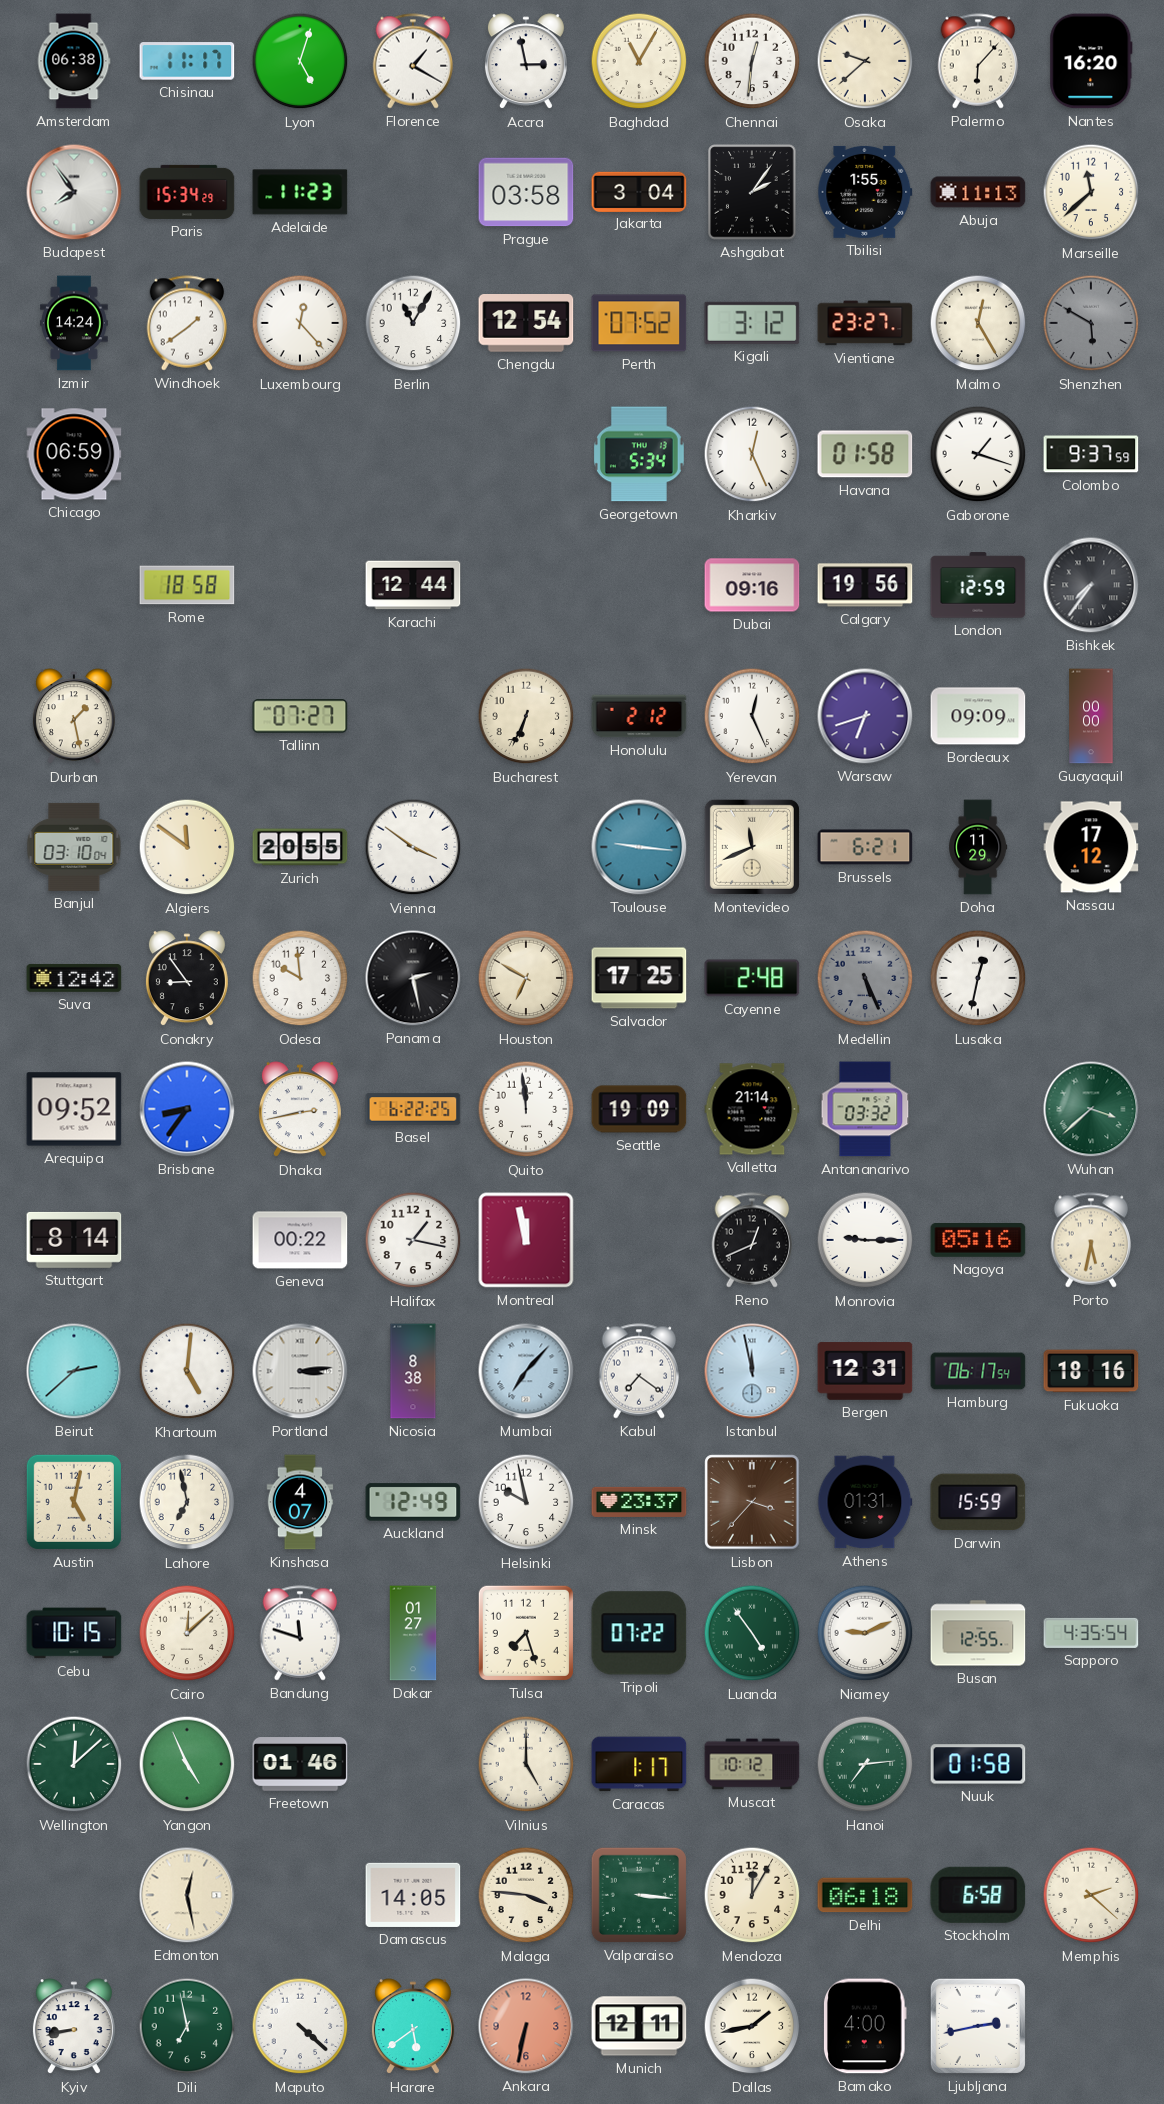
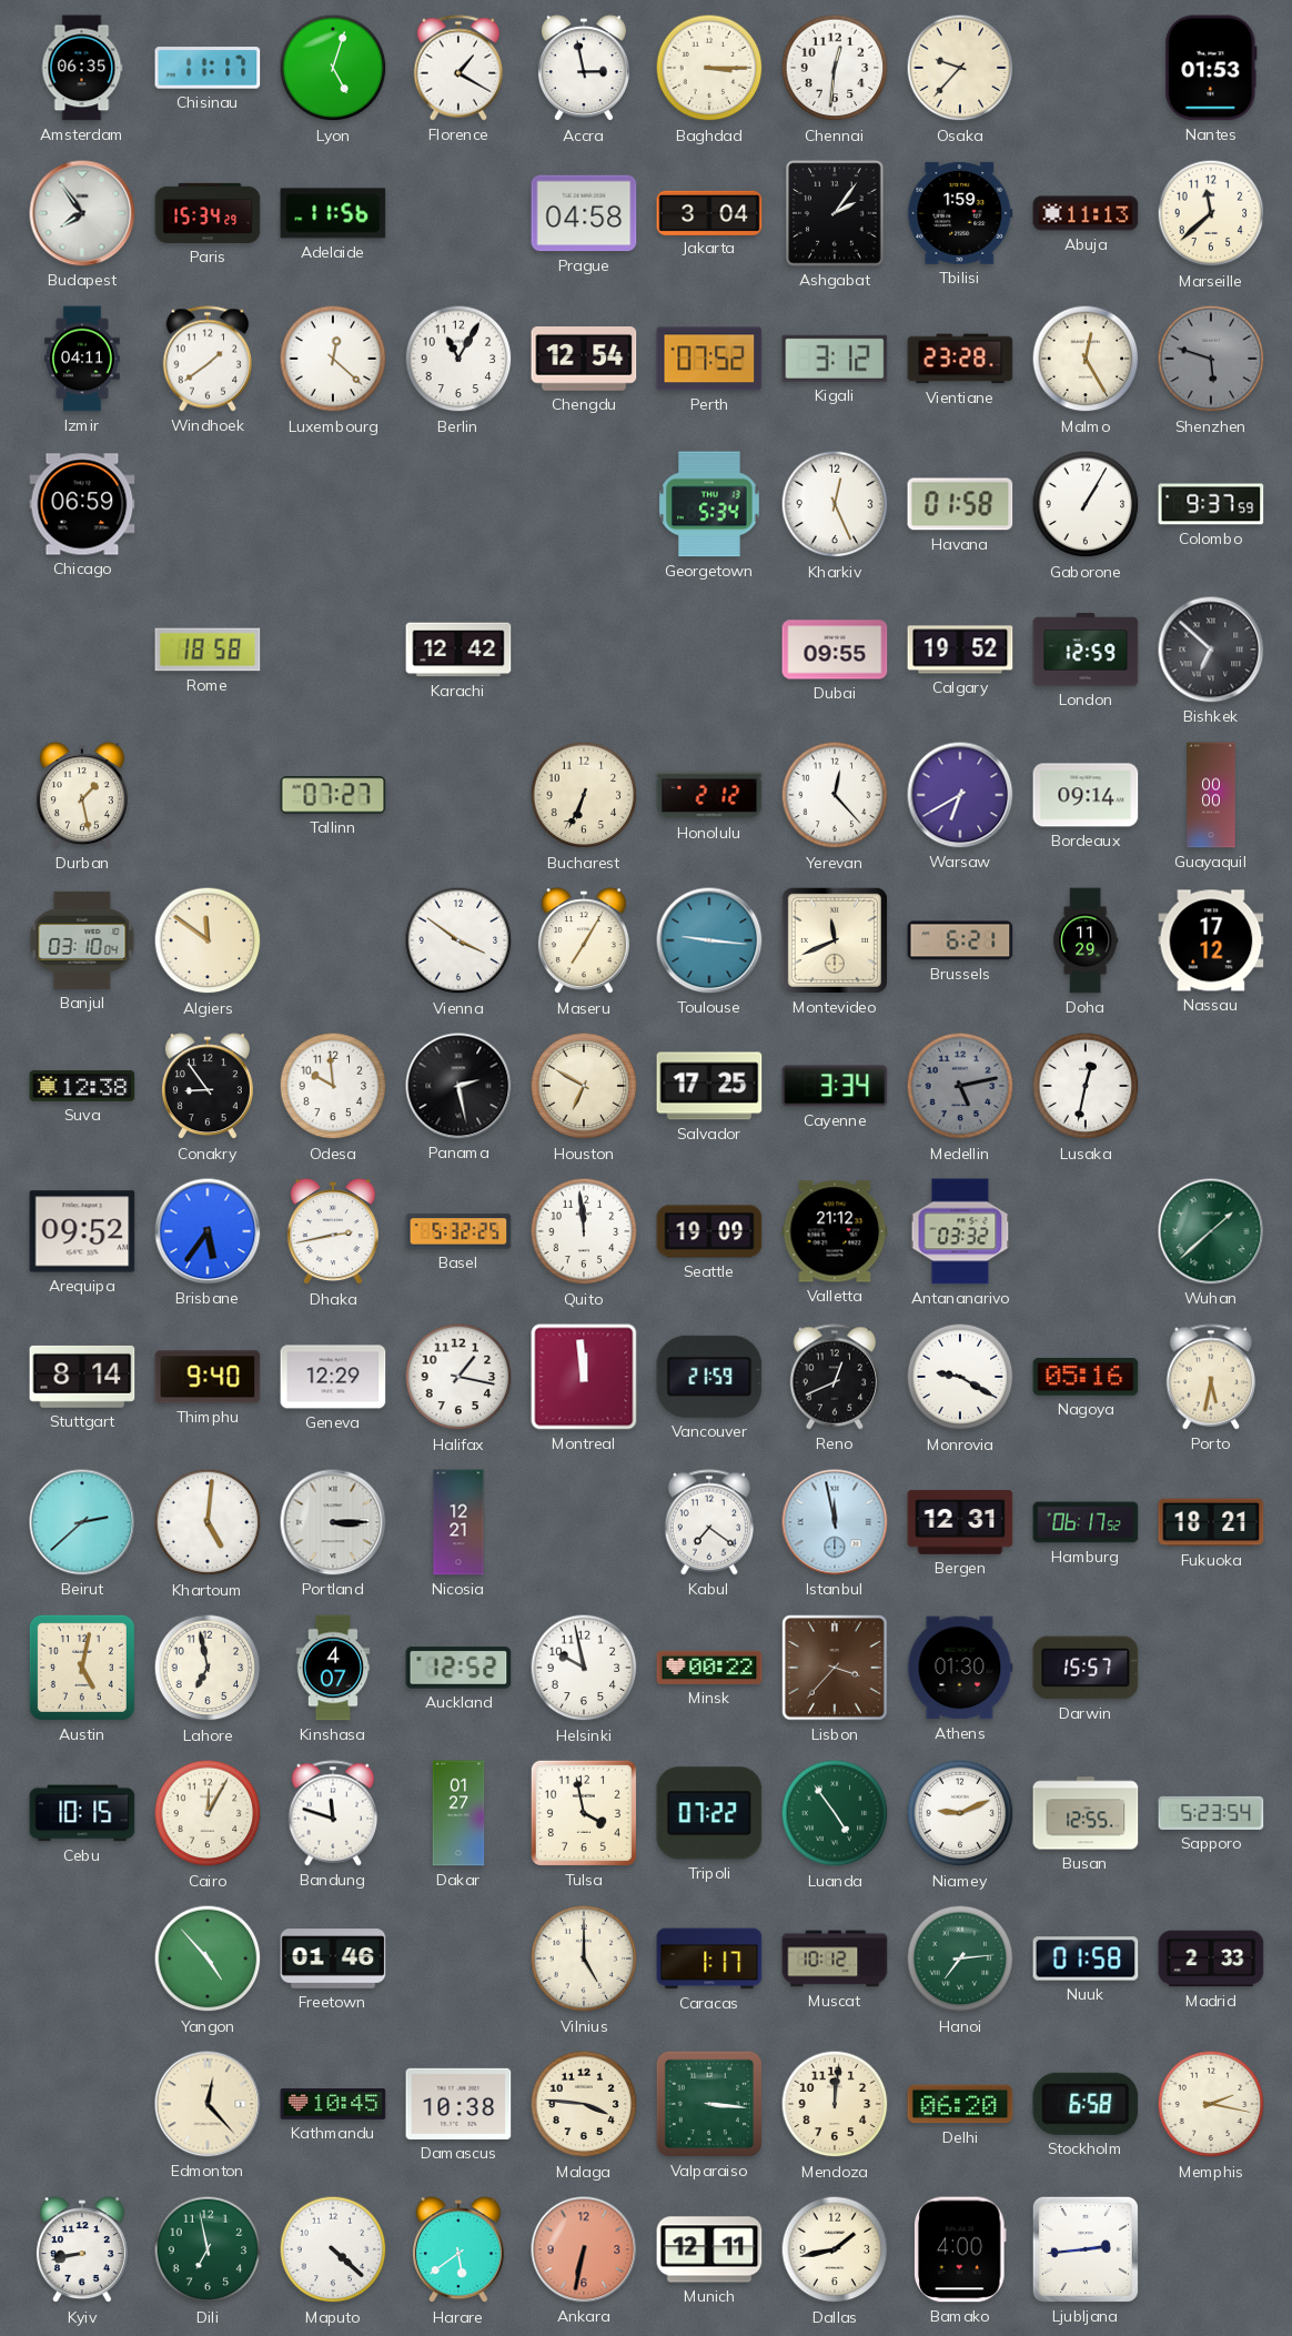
Amsterdam: 06:38 -> 06:35 (82, 68)
Baghdad: 11:05 -> 3:15 (709, 68)
Osaka: 9:38 -> 9:37 (960, 68)
Palermo: 6:07 -> none (978, 61)
Nantes: 16:20 -> 01:53 (1211, 68)
Adelaide: 11:23 -> 11:56 (333, 213)
Prague: 03:58 -> 04:58 (584, 213)
Tbilisi: 1:55 -> 1:59 (960, 213)
Izmir: 14:24 -> 04:11 (83, 359)
Luxembourg: 12:23 -> 12:22 (333, 359)
Vientiane: 23:27 -> 23:28 (960, 359)
Shenzhen: 5:50 -> 5:48 (1211, 359)
Gaborone: 1:18 -> 1:05 (1086, 504)
Karachi: 12:44 -> 12:42 (458, 650)
Dubai: 09:16 -> 09:55 (835, 650)
Calgary: 19:56 -> 19:52 (960, 650)
Bishkek: 7:36 -> 6:52 (1211, 650)
Yerevan: 12:26 -> 12:23 (835, 795)
Warsaw: 6:42 -> 6:40 (960, 795)
Bordeaux: 09:09 -> 09:14 (1086, 795)
Zurich: 20:55 -> none (300, 847)
Maseru: none -> 7:05 (584, 942)
Suva: 12:42 -> 12:38 (82, 1086)
Cayenne: 2:48 -> 3:34 (835, 1086)
Medellin: 5:26 -> 5:13 (960, 1086)
Brisbane: 8:36 -> 5:36 (208, 1231)
Basel: 6:22 -> 5:32 (458, 1231)
Valletta: 21:14 -> 21:12 (835, 1231)
Wuhan: 3:38 -> 1:38 (1211, 1231)
Thimphu: none -> 9:40 (208, 1377)
Geneva: 00:22 -> 12:29 (333, 1377)
Montreal: 11:58 -> 11:59 (584, 1377)
Vancouver: none -> 21:59 (709, 1377)
Monrovia: 9:15 -> 9:20 (960, 1377)
Portland: 3:14 -> 3:15 (333, 1522)
Nicosia: 8:38 -> 12:21 (458, 1522)
Mumbai: 7:07 -> none (526, 1371)
Hamburg: 06:17:54 -> 06:17:52 (1086, 1522)
Fukuoka: 18:16 -> 18:21 (1211, 1522)
Auckland: 12:49 -> 12:52 (458, 1668)
Minsk: 23:37 -> 00:22 (709, 1668)
Athens: 01:31 -> 01:30 (960, 1668)
Darwin: 15:59 -> 15:57 (1086, 1668)
Cairo: 12:08 -> 12:05 (208, 1813)
Tulsa: 7:27 -> 3:58 (584, 1813)
Sapporo: 4:35 -> 5:23 (1211, 1813)
Wellington: 12:08 -> none (74, 1764)
Yangon: 4:56 -> 4:53 (208, 1959)
Madrid: none -> 2:33 (1211, 1959)
Edmonton: 12:28 -> 12:23 (208, 2104)
Kathmandu: none -> 10:45 (333, 2105)
Damascus: 14:05 -> 10:38 (458, 2104)
Mendoza: 12:05 -> 12:01 (835, 2104)
Delhi: 06:18 -> 06:20 (960, 2104)
Memphis: 2:22 -> 2:17 (1211, 2104)
Ljubljana: 2:43 -> 2:44 (1086, 2249)
